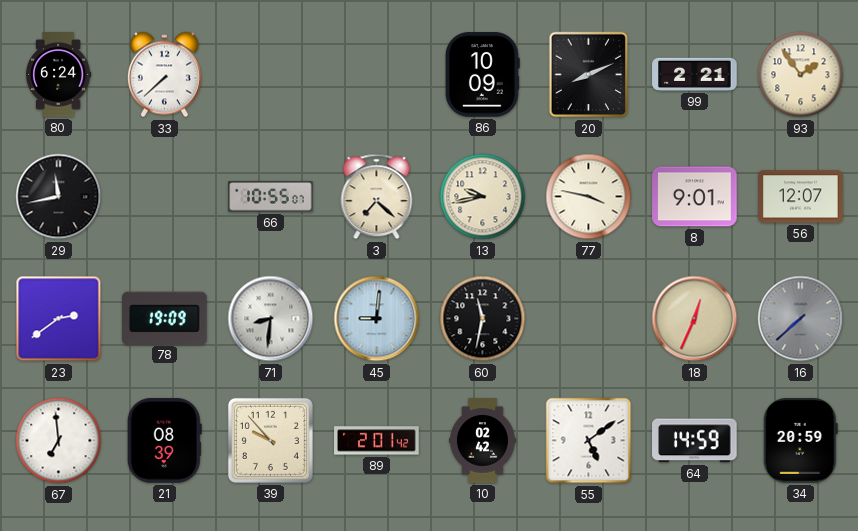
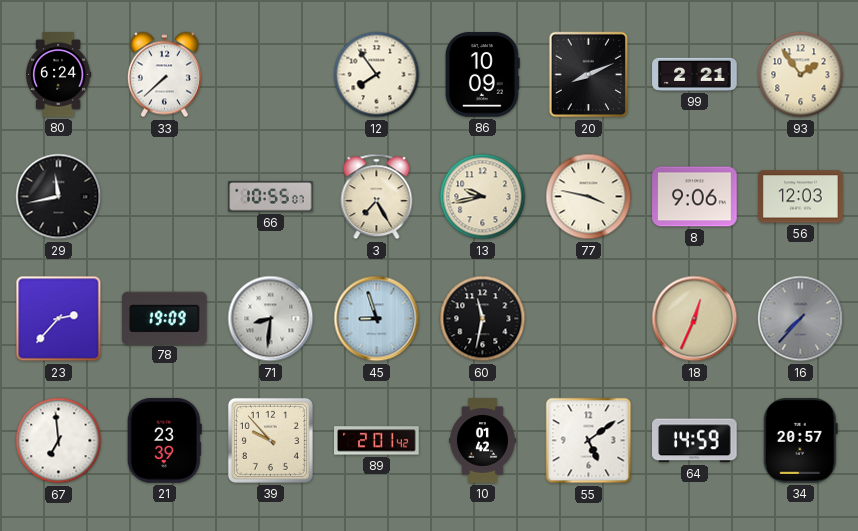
12: none -> 7:54 (377, 75)
3: 7:22 -> 7:25 (377, 197)
8: 9:01 -> 9:06 (695, 197)
56: 12:07 -> 12:03 (801, 197)
23: 2:39 -> 2:37 (59, 319)
45: 9:01 -> 8:57 (377, 319)
16: 7:38 -> 7:37 (801, 319)
21: 08:39 -> 23:39 (164, 441)
10: 02:42 -> 01:42 (483, 441)
34: 20:59 -> 20:57 (800, 441)
